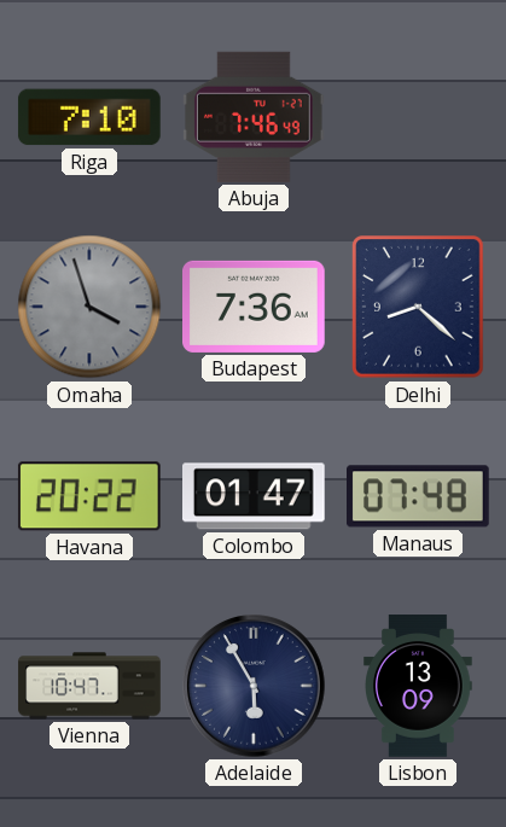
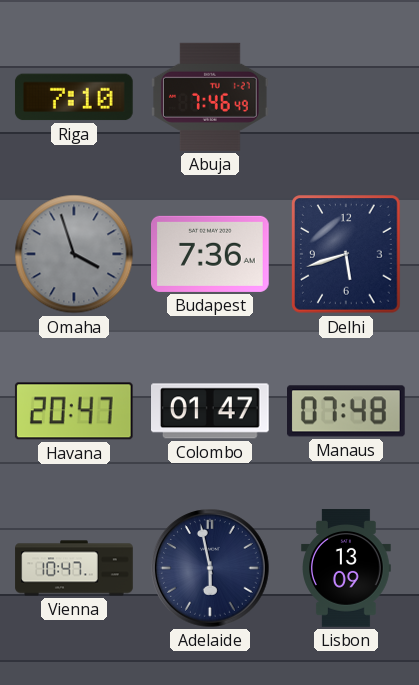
Delhi: 8:22 -> 5:42 (347, 254)
Havana: 20:22 -> 20:47 (74, 411)
Adelaide: 5:55 -> 5:58 (210, 568)
